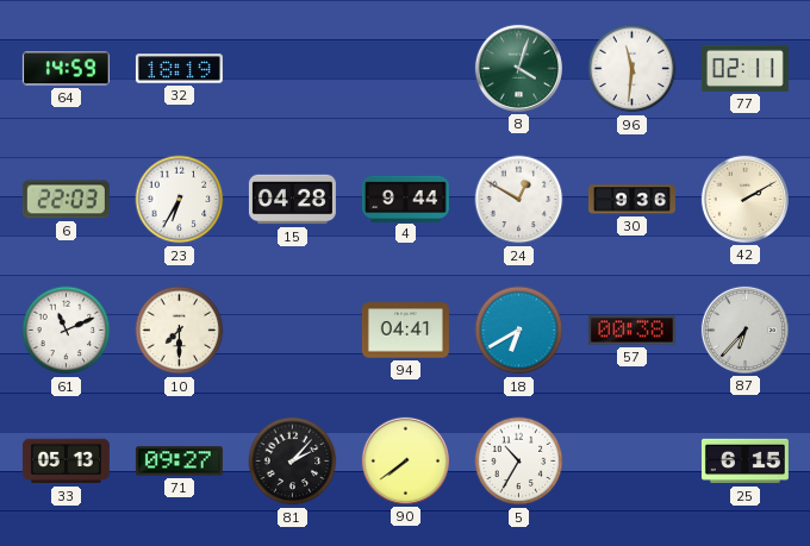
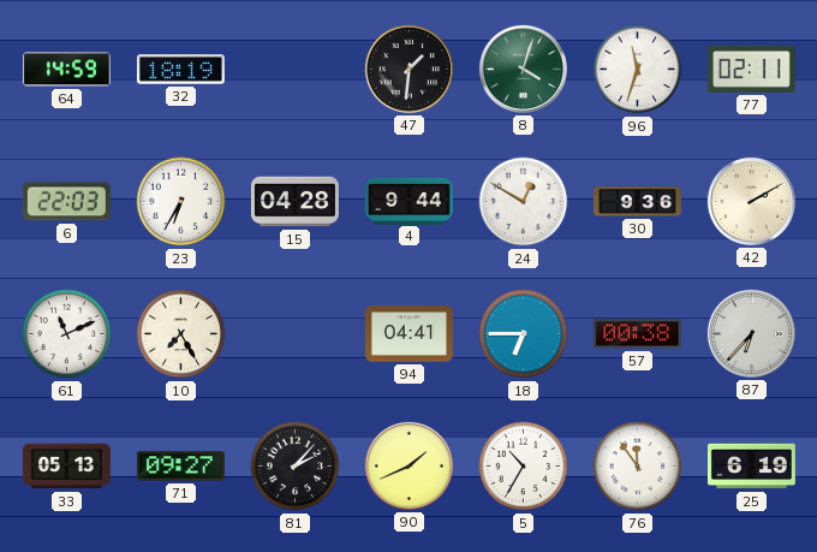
47: none -> 1:31 (408, 69)
96: 11:31 -> 11:33 (638, 70)
10: 7:30 -> 7:25 (181, 334)
18: 6:40 -> 6:45 (524, 334)
90: 7:39 -> 1:41 (408, 465)
76: none -> 11:54 (638, 467)
25: 6:15 -> 6:19 (751, 467)
